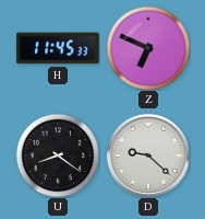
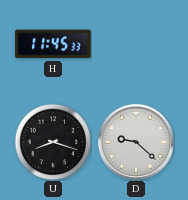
Z: 6:49 -> none (148, 48)
U: 8:21 -> 8:18 (53, 142)
